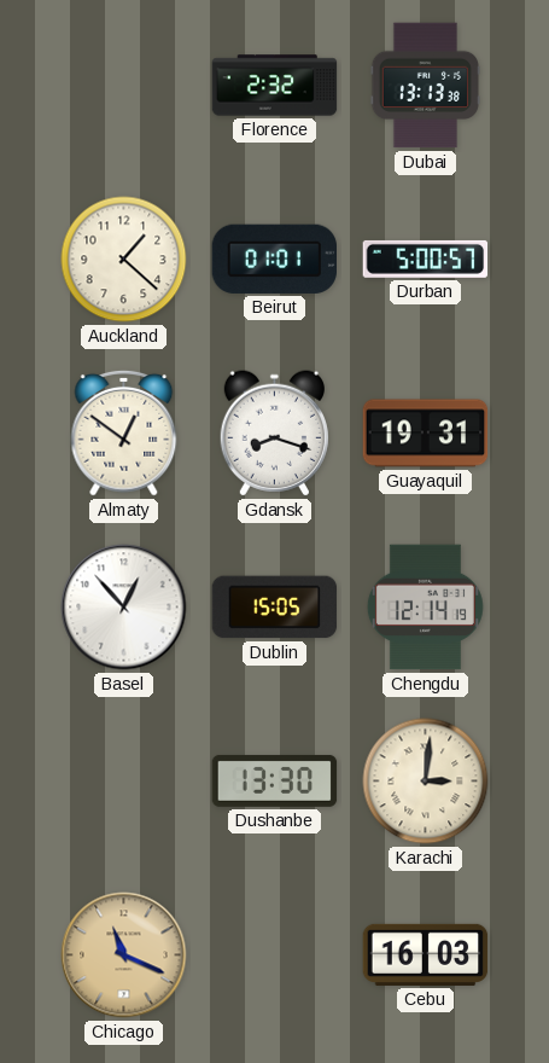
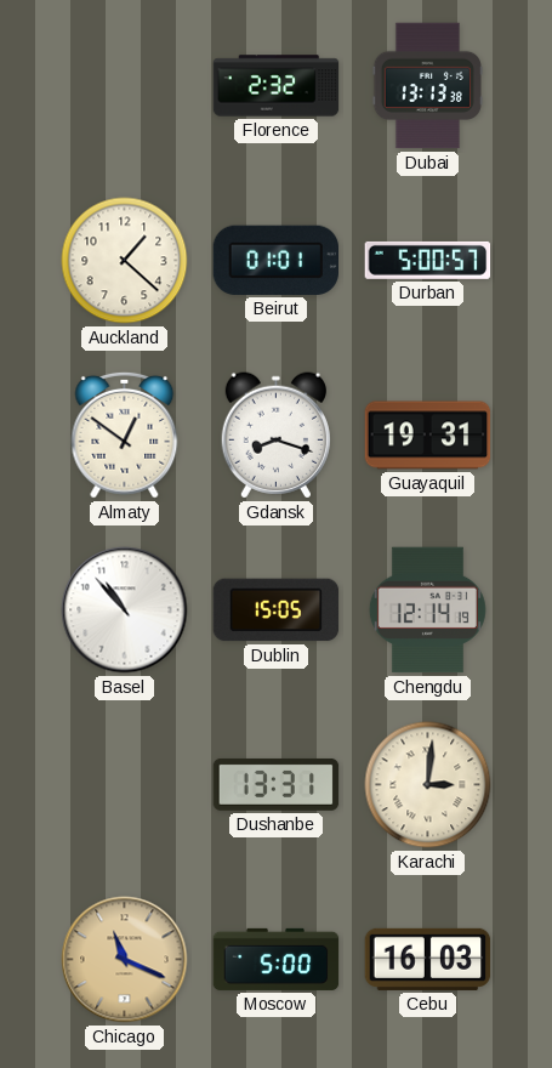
Basel: 12:53 -> 10:53 (125, 610)
Dushanbe: 13:30 -> 13:31 (277, 784)
Moscow: none -> 5:00 (277, 959)
